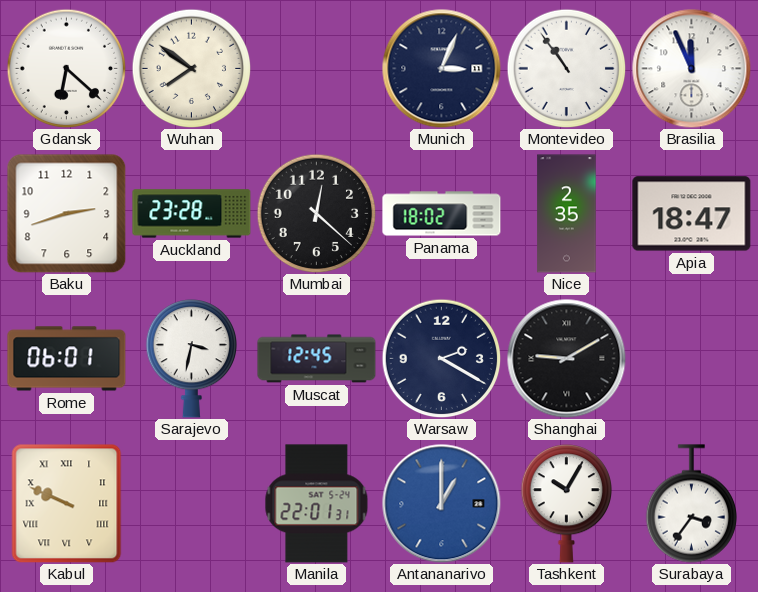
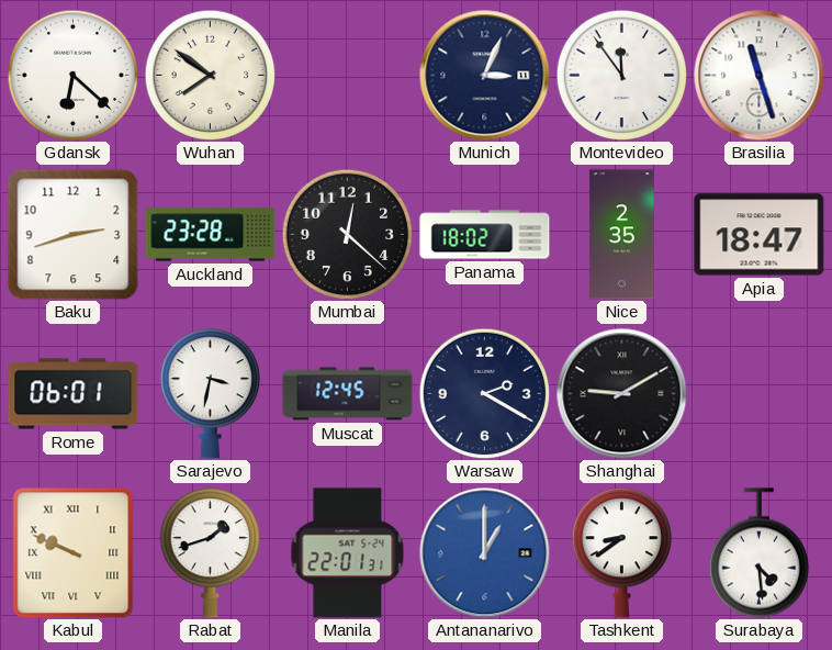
Montevideo: 10:54 -> 11:54 (621, 75)
Brasilia: 11:56 -> 11:27 (760, 76)
Rabat: none -> 1:42 (210, 553)
Tashkent: 10:05 -> 8:39 (621, 553)
Surabaya: 3:36 -> 4:29 (758, 553)
